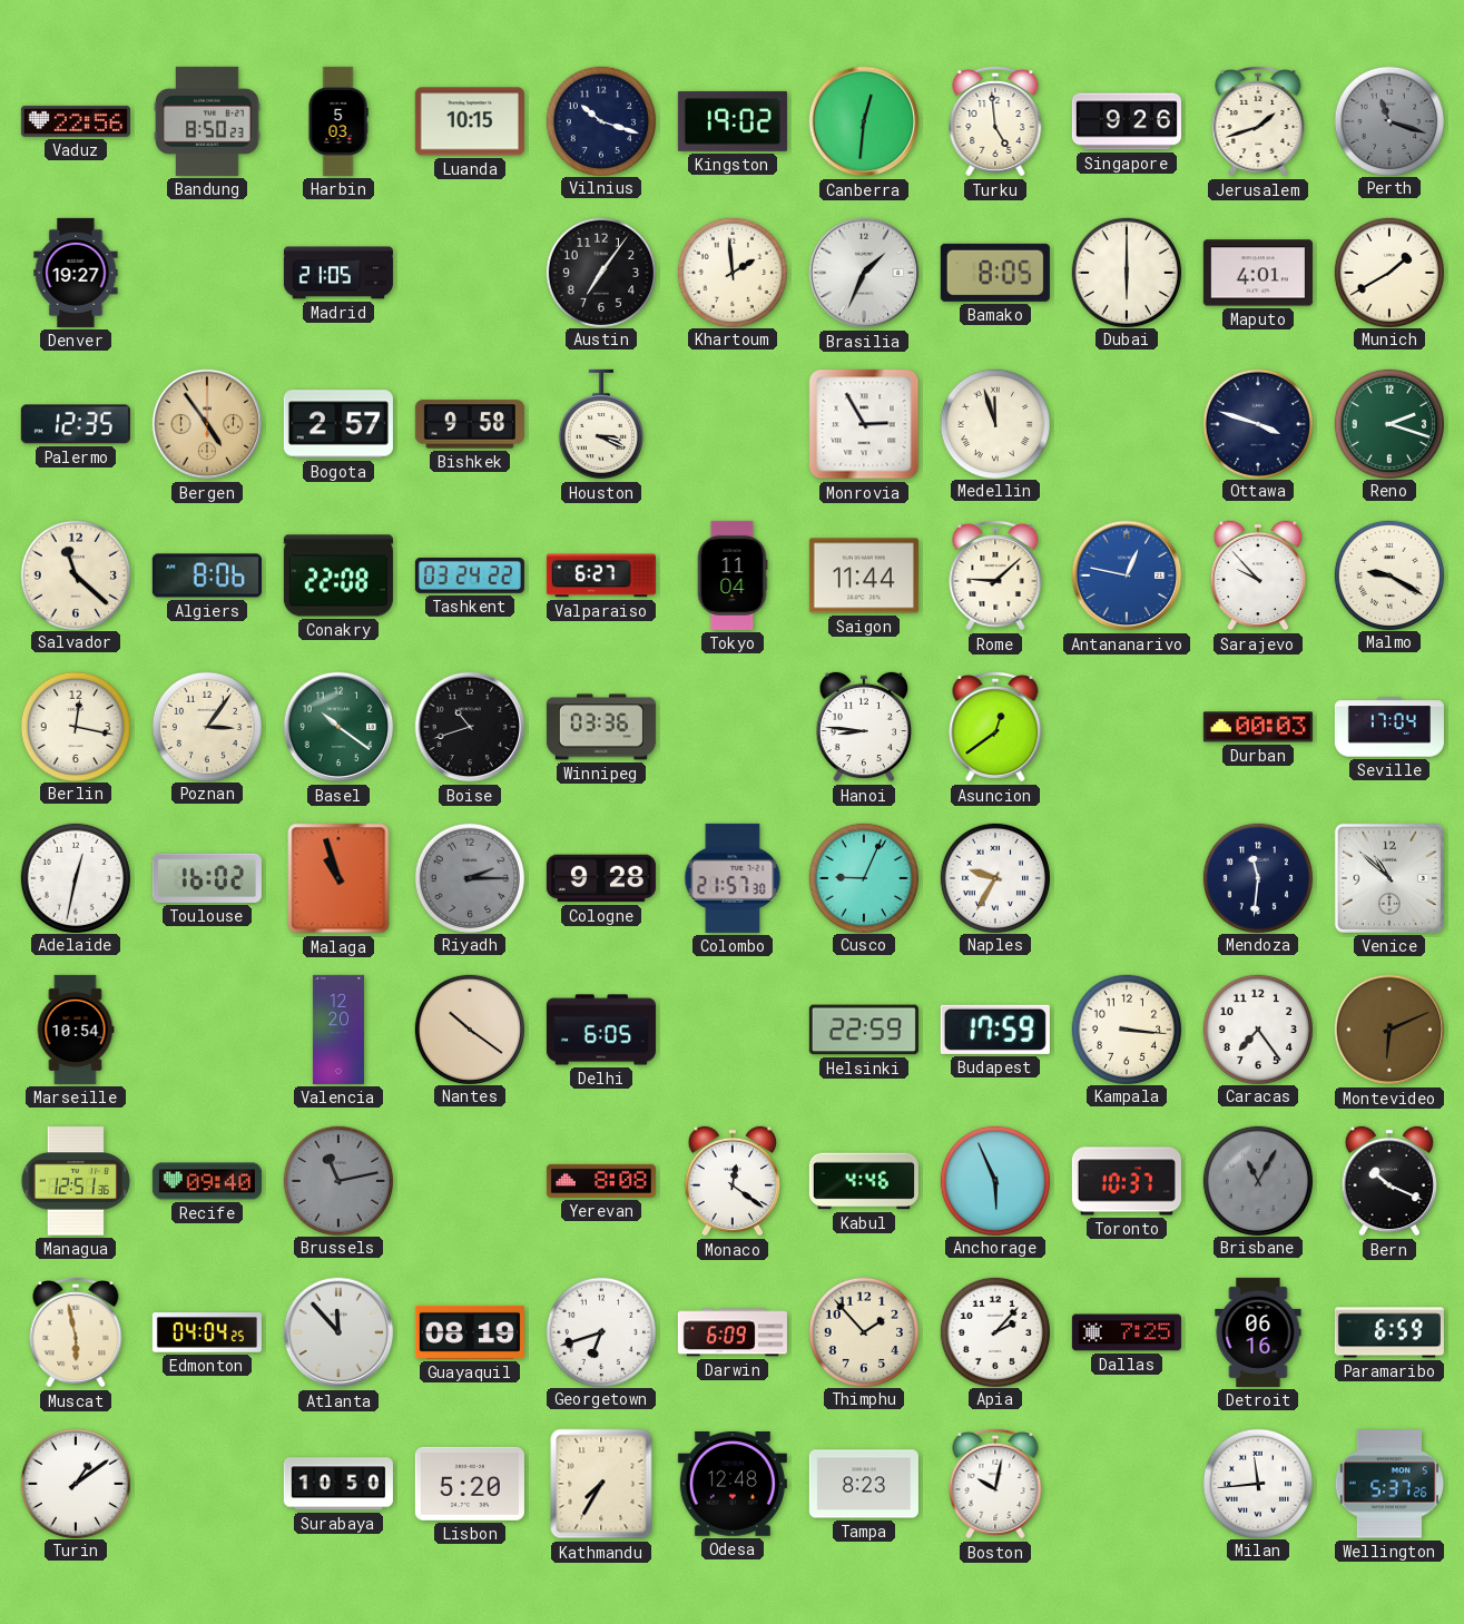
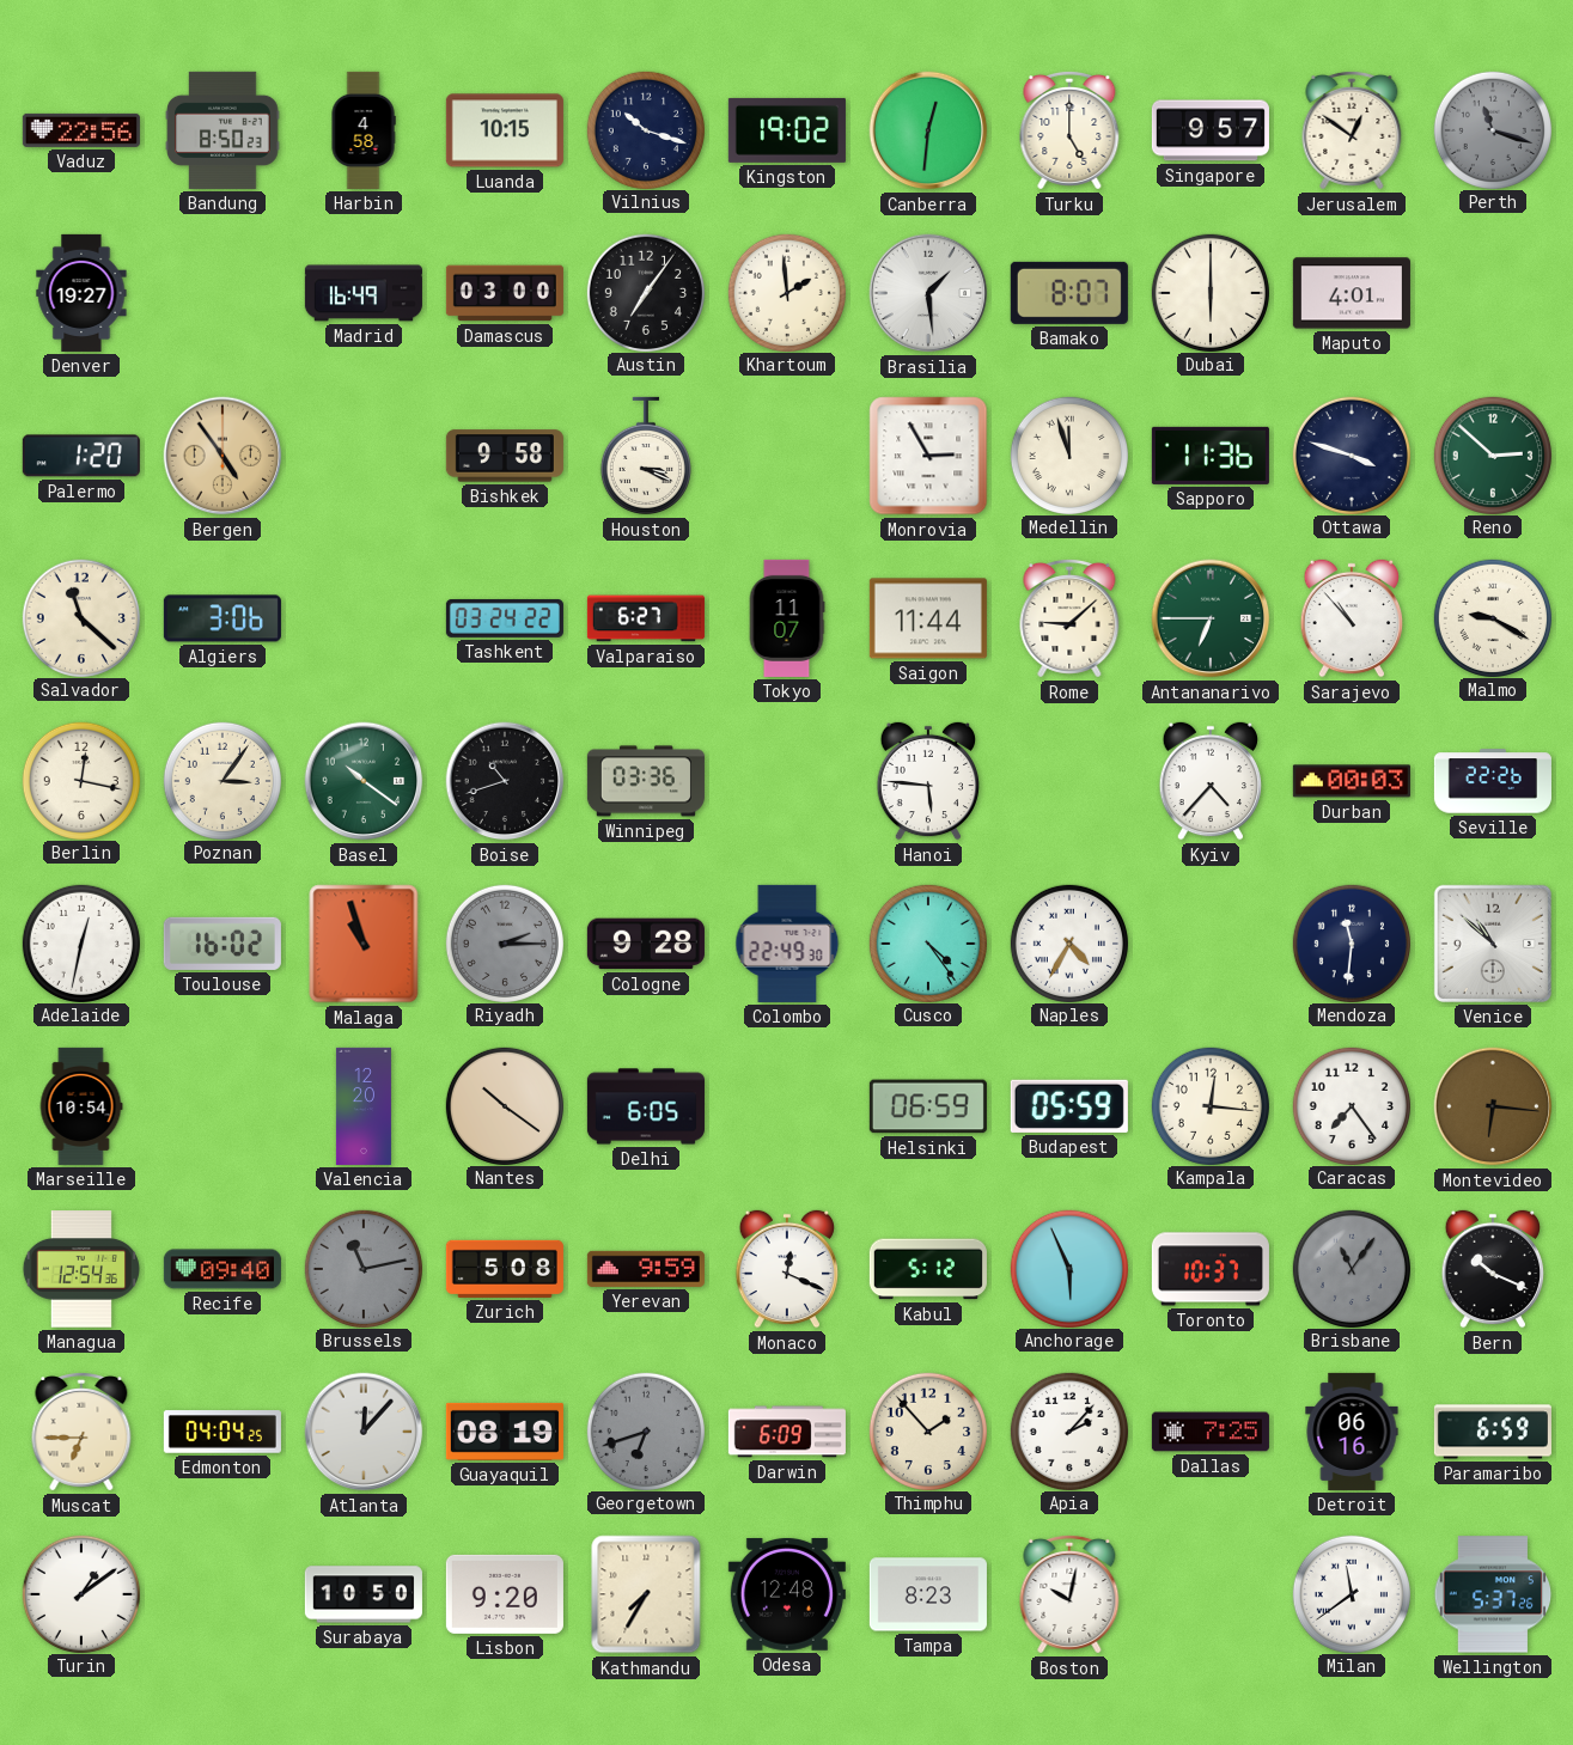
Harbin: 5:03 -> 4:58 (364, 130)
Turku: 4:59 -> 5:00 (1069, 130)
Singapore: 9:26 -> 9:57 (1211, 130)
Jerusalem: 1:42 -> 12:51 (1352, 130)
Madrid: 21:05 -> 16:49 (364, 293)
Damascus: none -> 03:00 (505, 293)
Brasilia: 1:34 -> 1:29 (928, 293)
Bamako: 8:05 -> 8:07 (1069, 293)
Munich: 1:40 -> none (1388, 272)
Palermo: 12:35 -> 1:20 (81, 456)
Bogota: 2:57 -> none (338, 424)
Sapporo: none -> 11:36 (1211, 456)
Reno: 2:18 -> 2:52 (1492, 454)
Algiers: 8:06 -> 3:06 (222, 618)
Conakry: 22:08 -> none (338, 575)
Tokyo: 11:04 -> 11:07 (787, 618)
Antananarivo: 12:47 -> 6:45 (1211, 618)
Antananarivo dial: blue -> green (1211, 618)
Sarajevo: 9:53 -> 10:53 (1352, 618)
Hanoi: 8:46 -> 5:46 (928, 781)
Asuncion: 12:39 -> none (995, 727)
Kyiv: none -> 4:37 (1211, 781)
Seville: 17:04 -> 22:26 (1493, 781)
Colombo: 21:57 -> 22:49 (787, 944)
Cusco: 9:04 -> 4:24 (927, 942)
Naples: 9:35 -> 4:35 (1068, 942)
Helsinki: 22:59 -> 06:59 (928, 1106)
Budapest: 17:59 -> 05:59 (1069, 1106)
Kampala: 3:16 -> 12:16 (1209, 1105)
Montevideo: 6:11 -> 6:16 (1493, 1106)
Managua: 12:51 -> 12:54 (81, 1269)
Zurich: none -> 5:08 (505, 1269)
Yerevan: 8:08 -> 9:59 (646, 1269)
Monaco: 12:21 -> 12:19 (787, 1269)
Kabul: 4:46 -> 5:12 (928, 1269)
Brisbane: 11:05 -> 11:06 (1351, 1268)
Muscat: 5:58 -> 6:45 (81, 1432)
Atlanta: 11:53 -> 12:07 (364, 1432)
Georgetown dial: white -> grey (645, 1430)
Lisbon: 5:20 -> 9:20 (505, 1594)
Milan: 11:44 -> 11:39 (1351, 1593)
